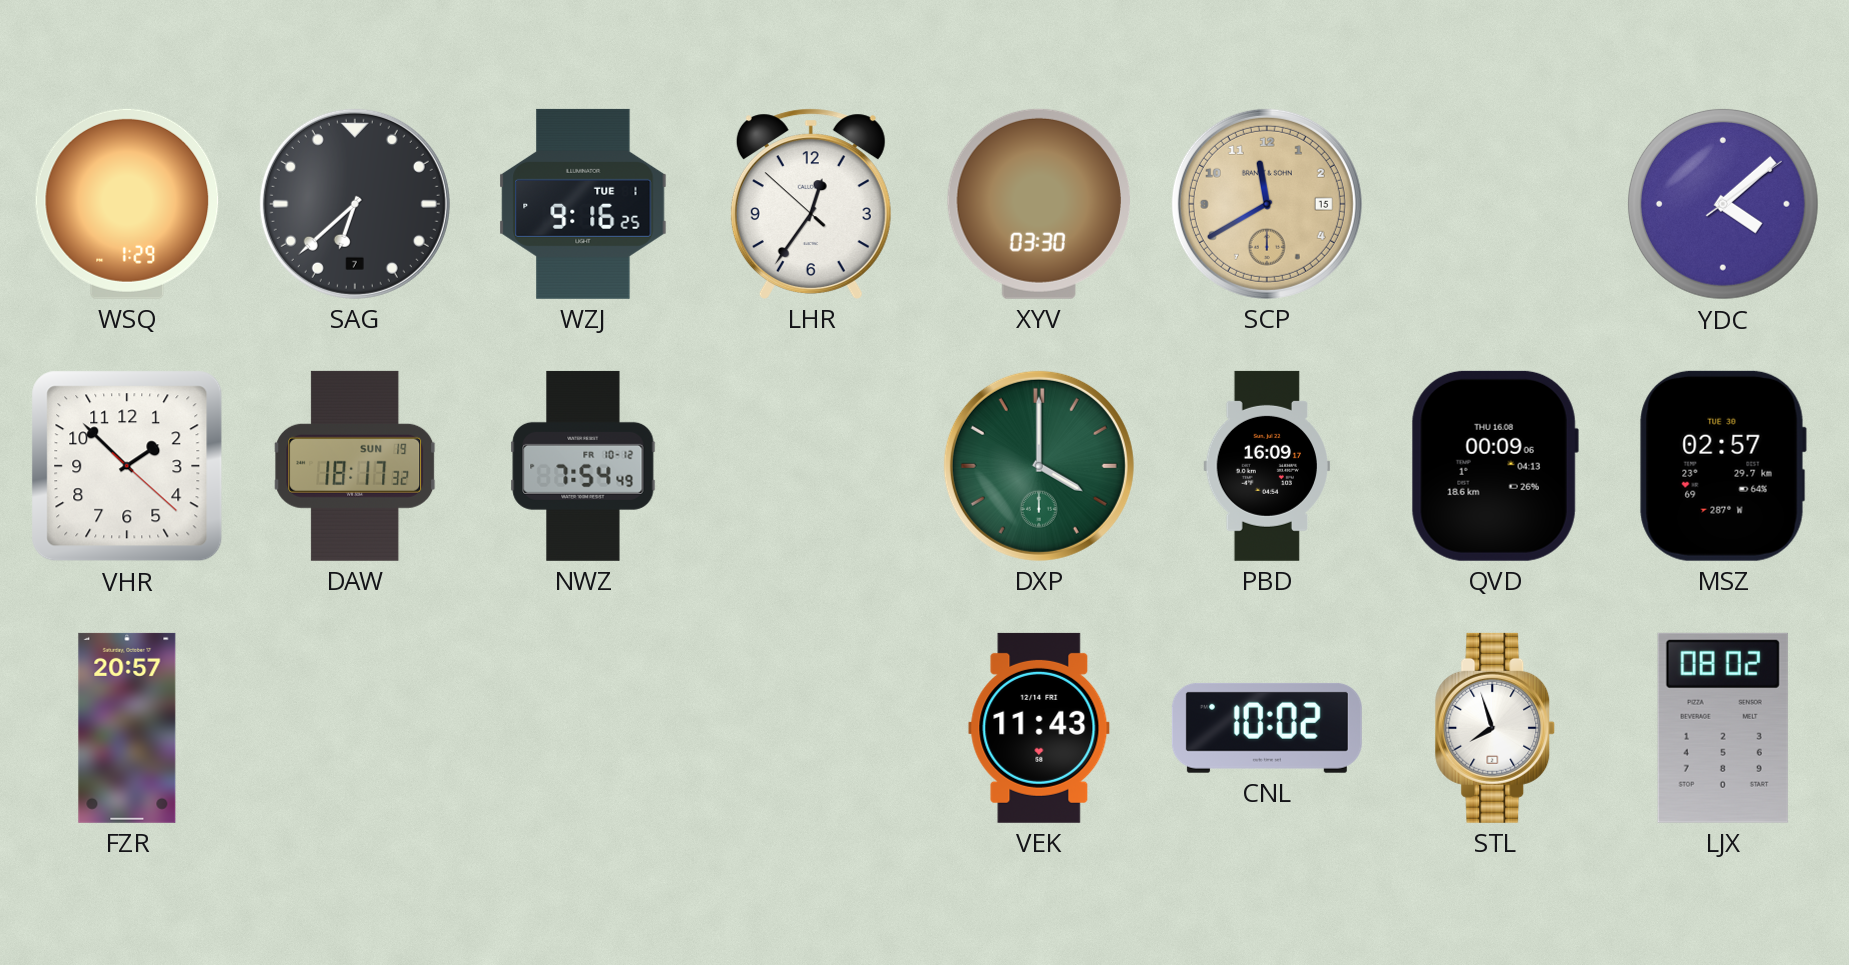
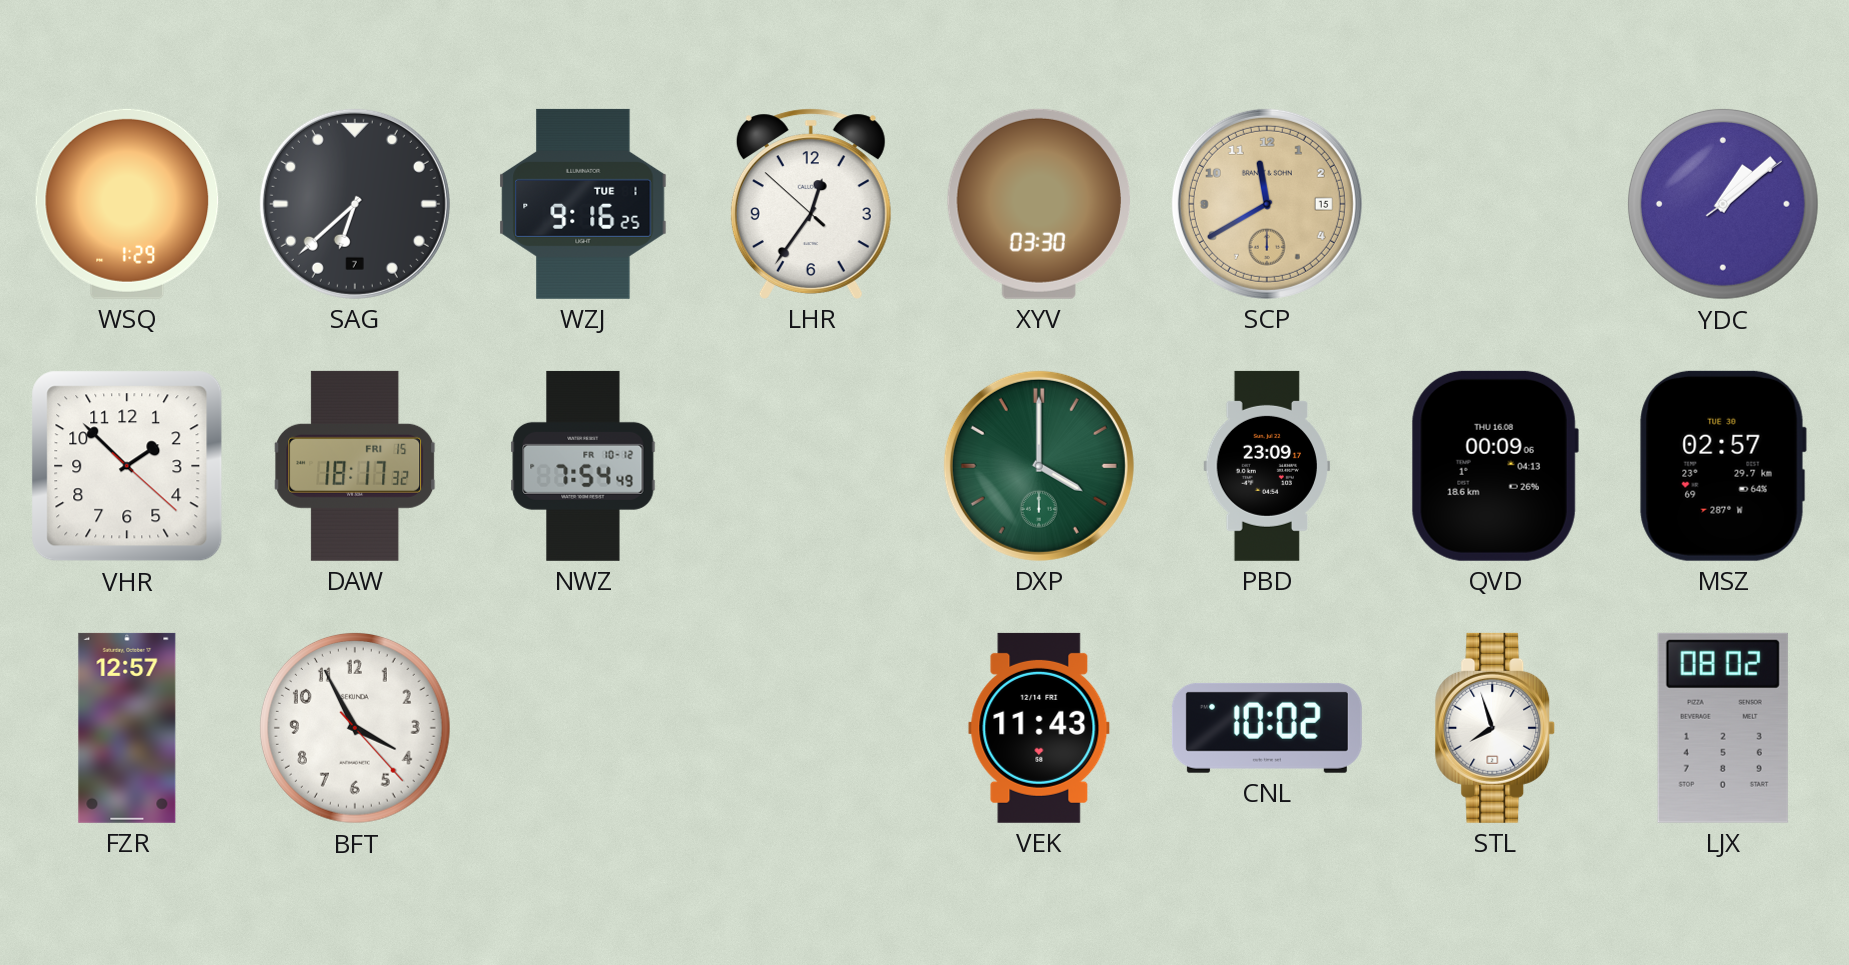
YDC: 4:08 -> 1:08 (1723, 204)
DAW date: SUN 19 -> FRI 15 (355, 466)
PBD: 16:09 -> 23:09 (1267, 466)
FZR: 20:57 -> 12:57 (127, 728)
BFT: none -> 3:55 (355, 728)
